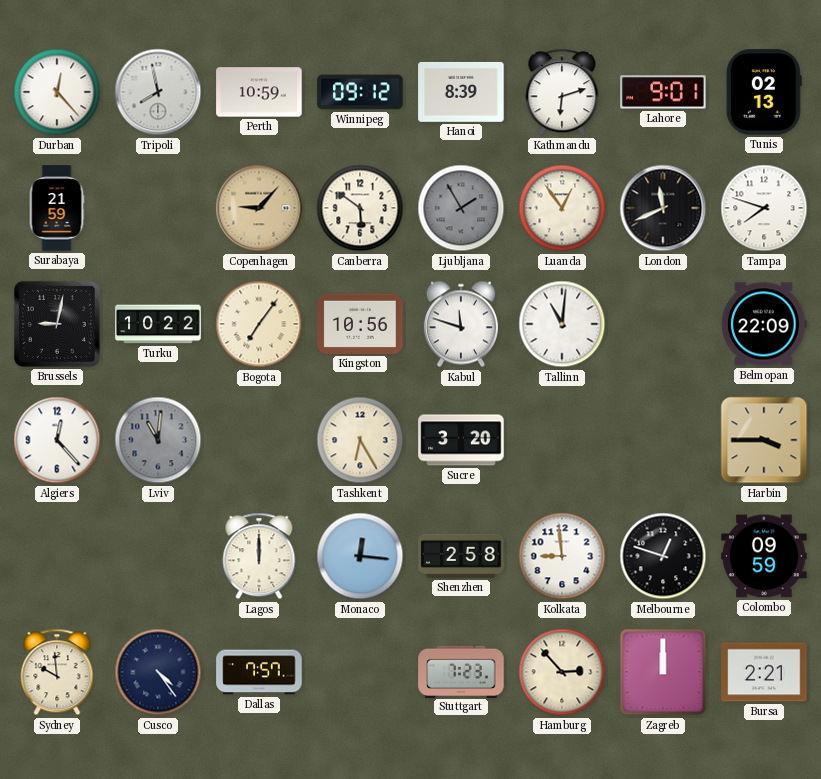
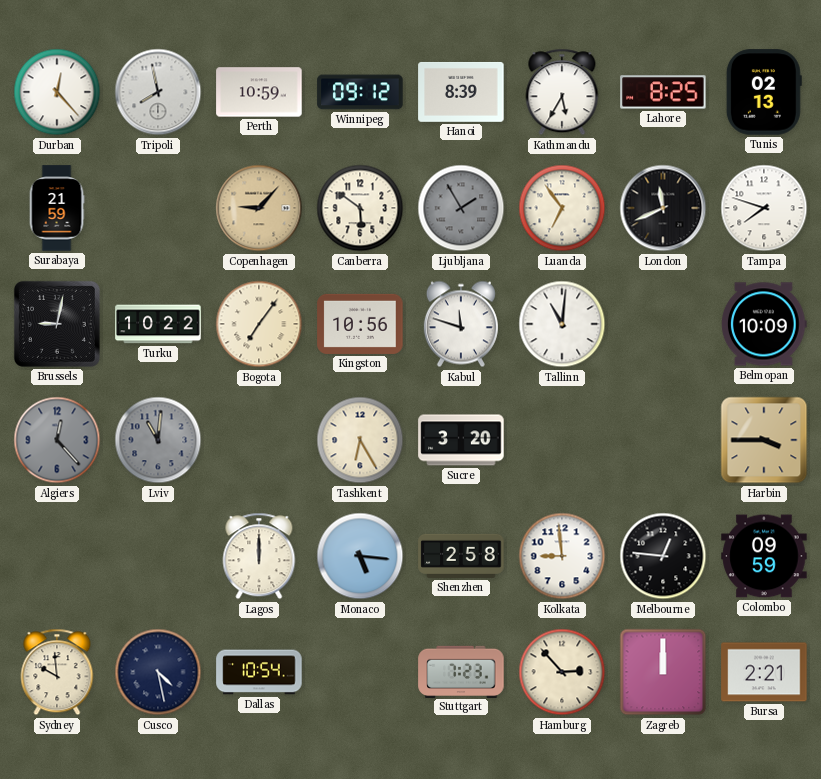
Kathmandu: 6:12 -> 5:35 (562, 92)
Lahore: 9:01 -> 8:25 (663, 92)
Luanda: 12:54 -> 6:54 (562, 208)
Belmopan: 22:09 -> 10:09 (764, 324)
Algiers dial: white -> grey (57, 440)
Monaco: 12:16 -> 5:16 (360, 556)
Melbourne: 12:48 -> 12:46 (663, 556)
Cusco: 4:24 -> 4:28 (158, 672)
Dallas: 7:57 -> 10:54 (259, 672)
